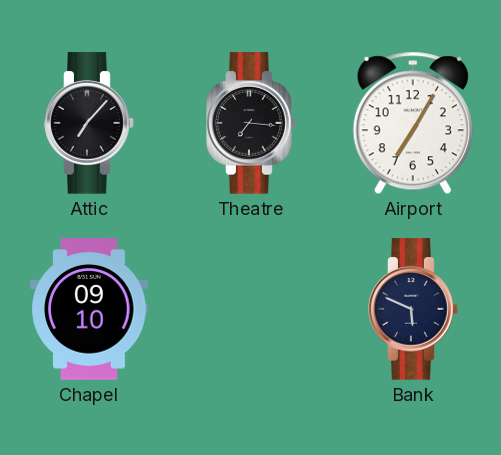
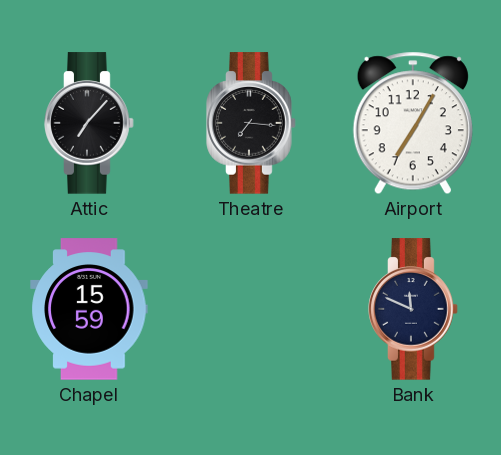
Chapel: 09:10 -> 15:59 (89, 309)
Bank: 5:49 -> 11:49 (413, 309)
